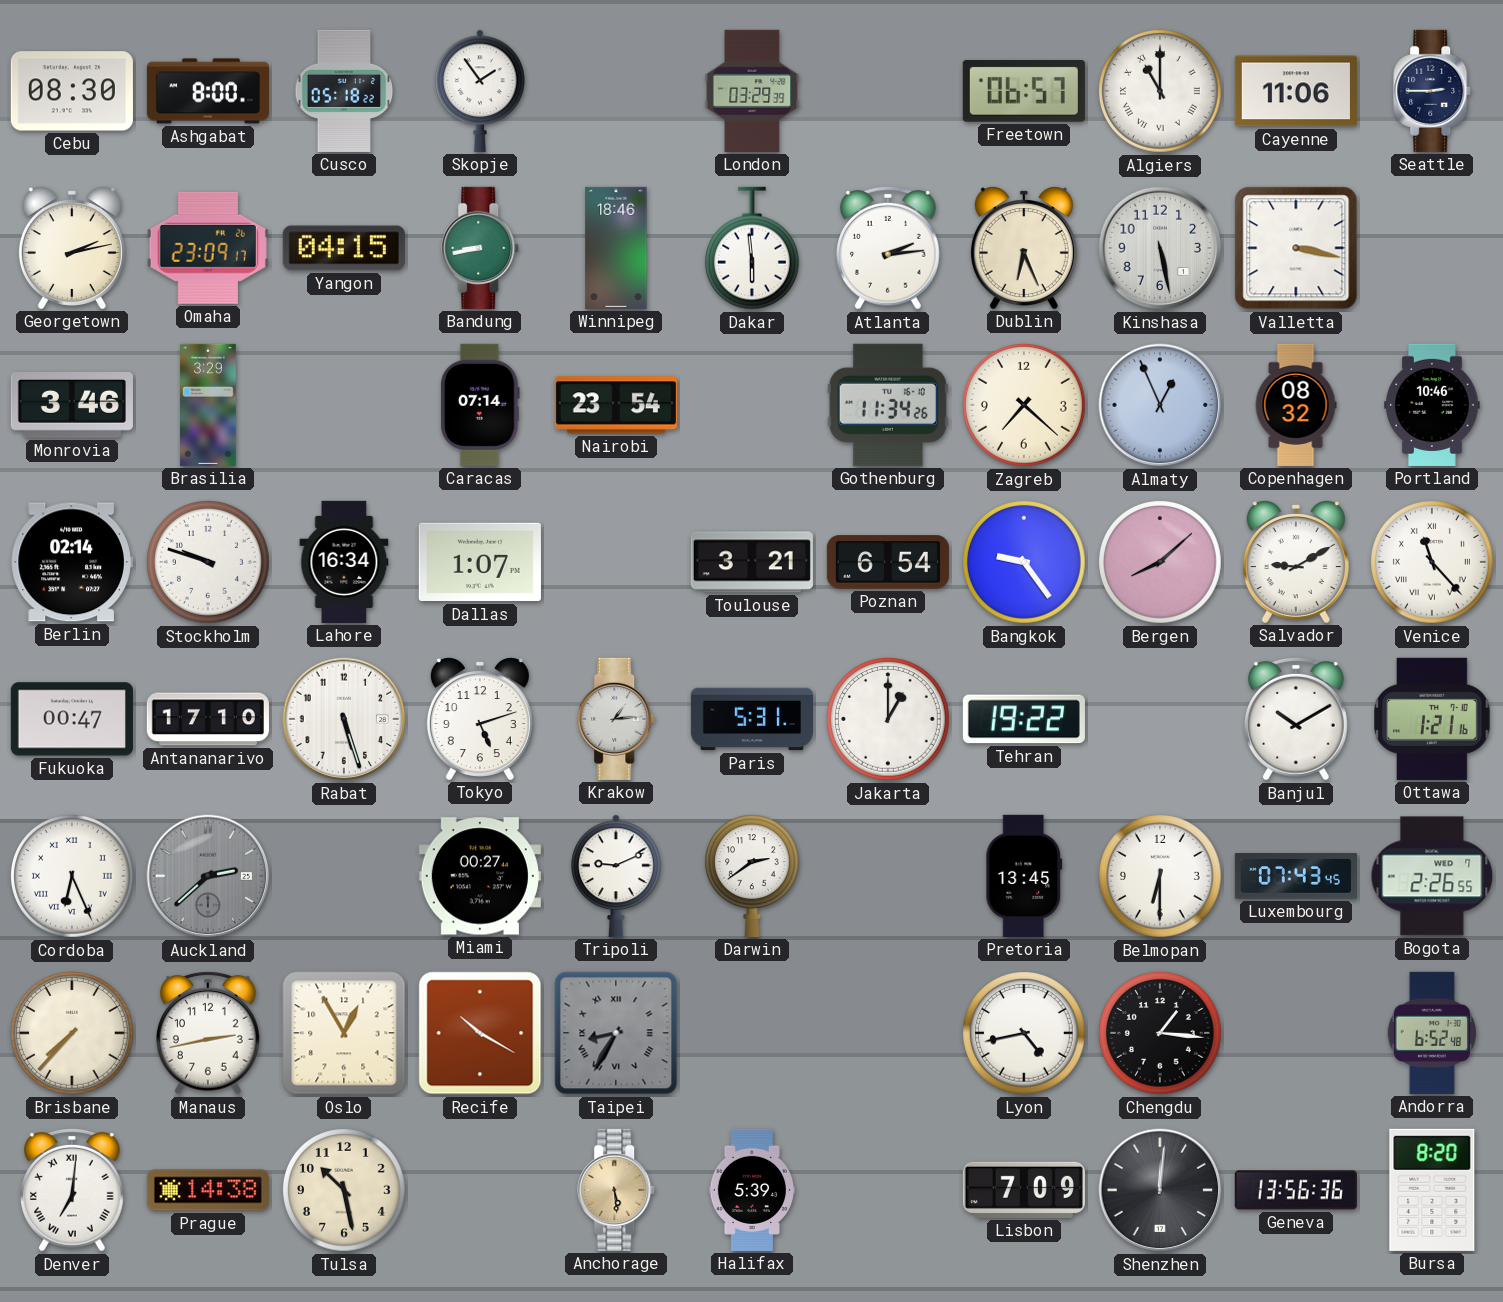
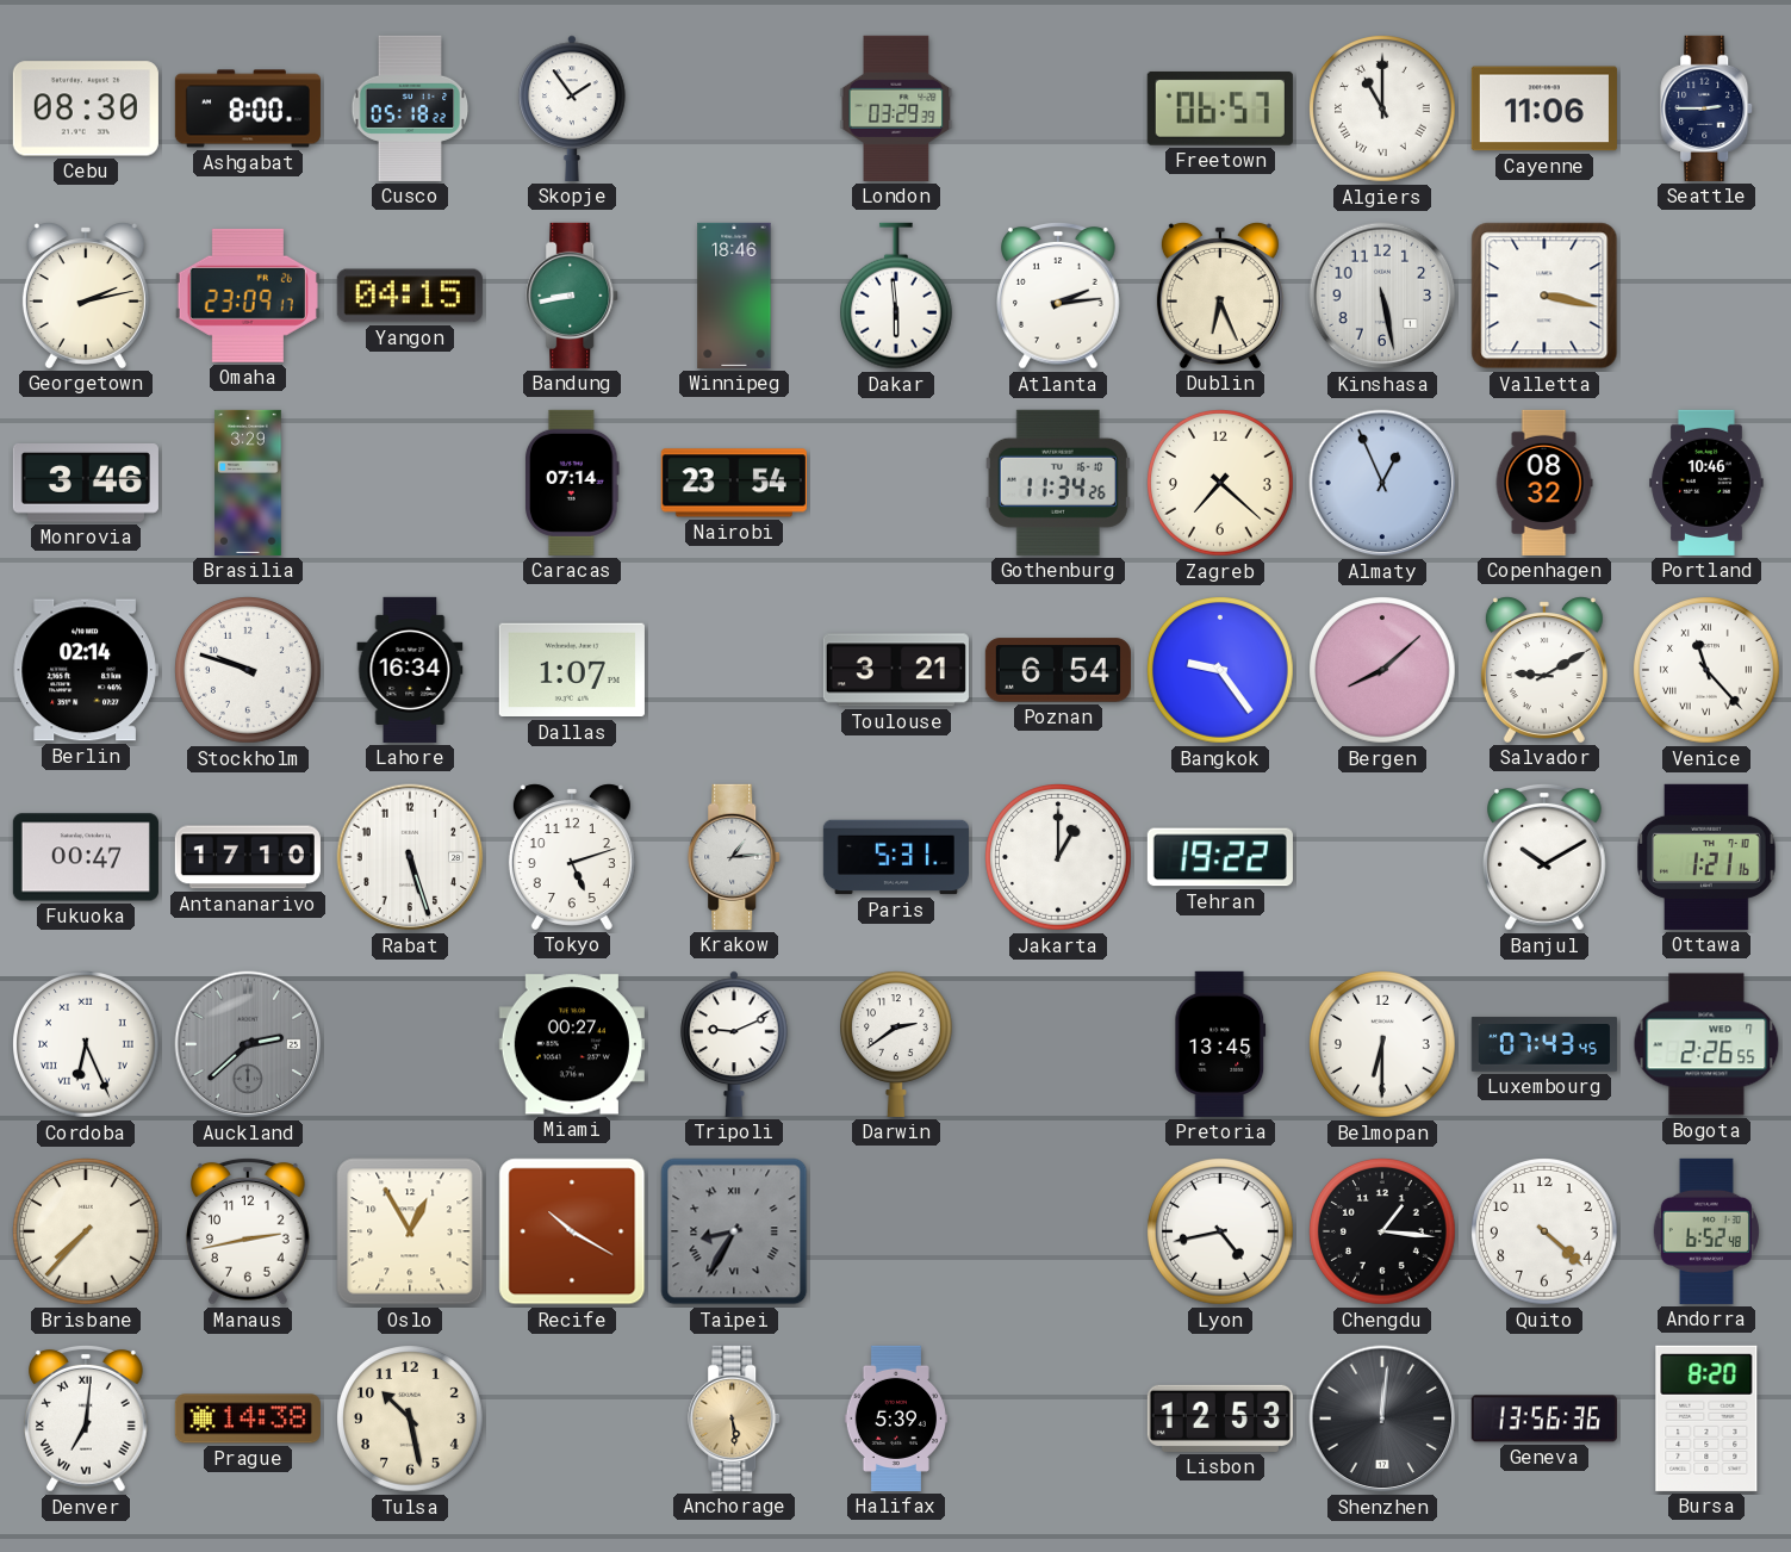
Quito: none -> 4:22 (1546, 1233)
Lisbon: 7:09 -> 12:53 (1220, 1418)
